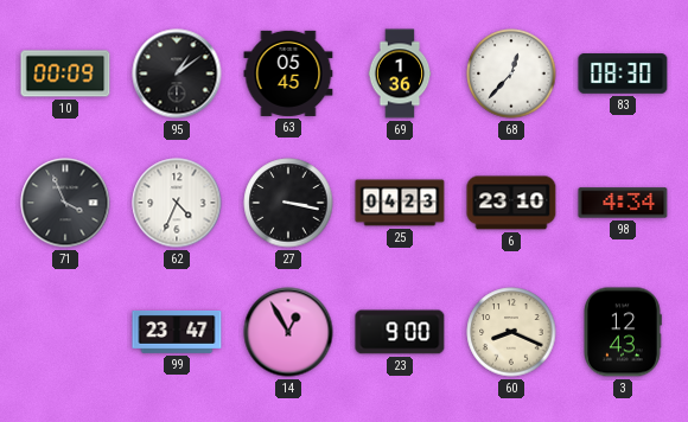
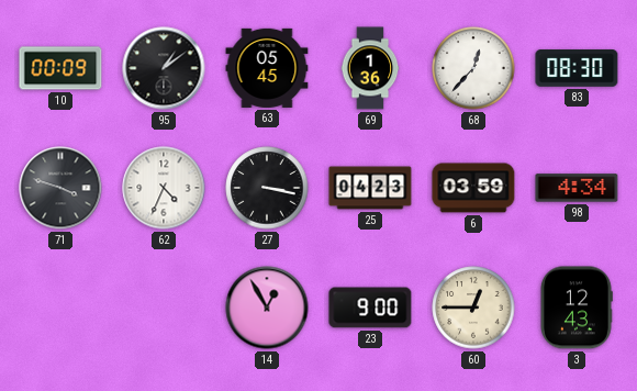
71: 3:56 -> 3:48 (60, 188)
6: 23:10 -> 03:59 (473, 188)
99: 23:47 -> none (177, 333)
60: 8:19 -> 12:45 (473, 308)
